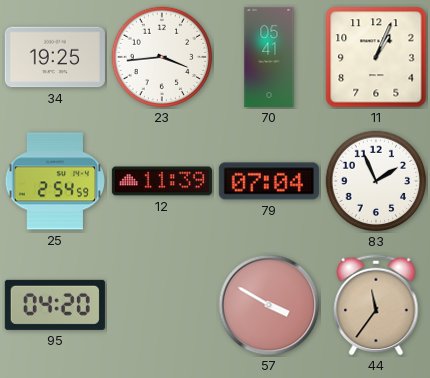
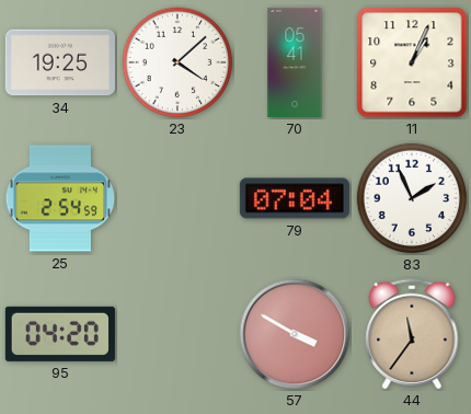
23: 3:44 -> 4:08 (177, 62)
12: 11:39 -> none (162, 181)
